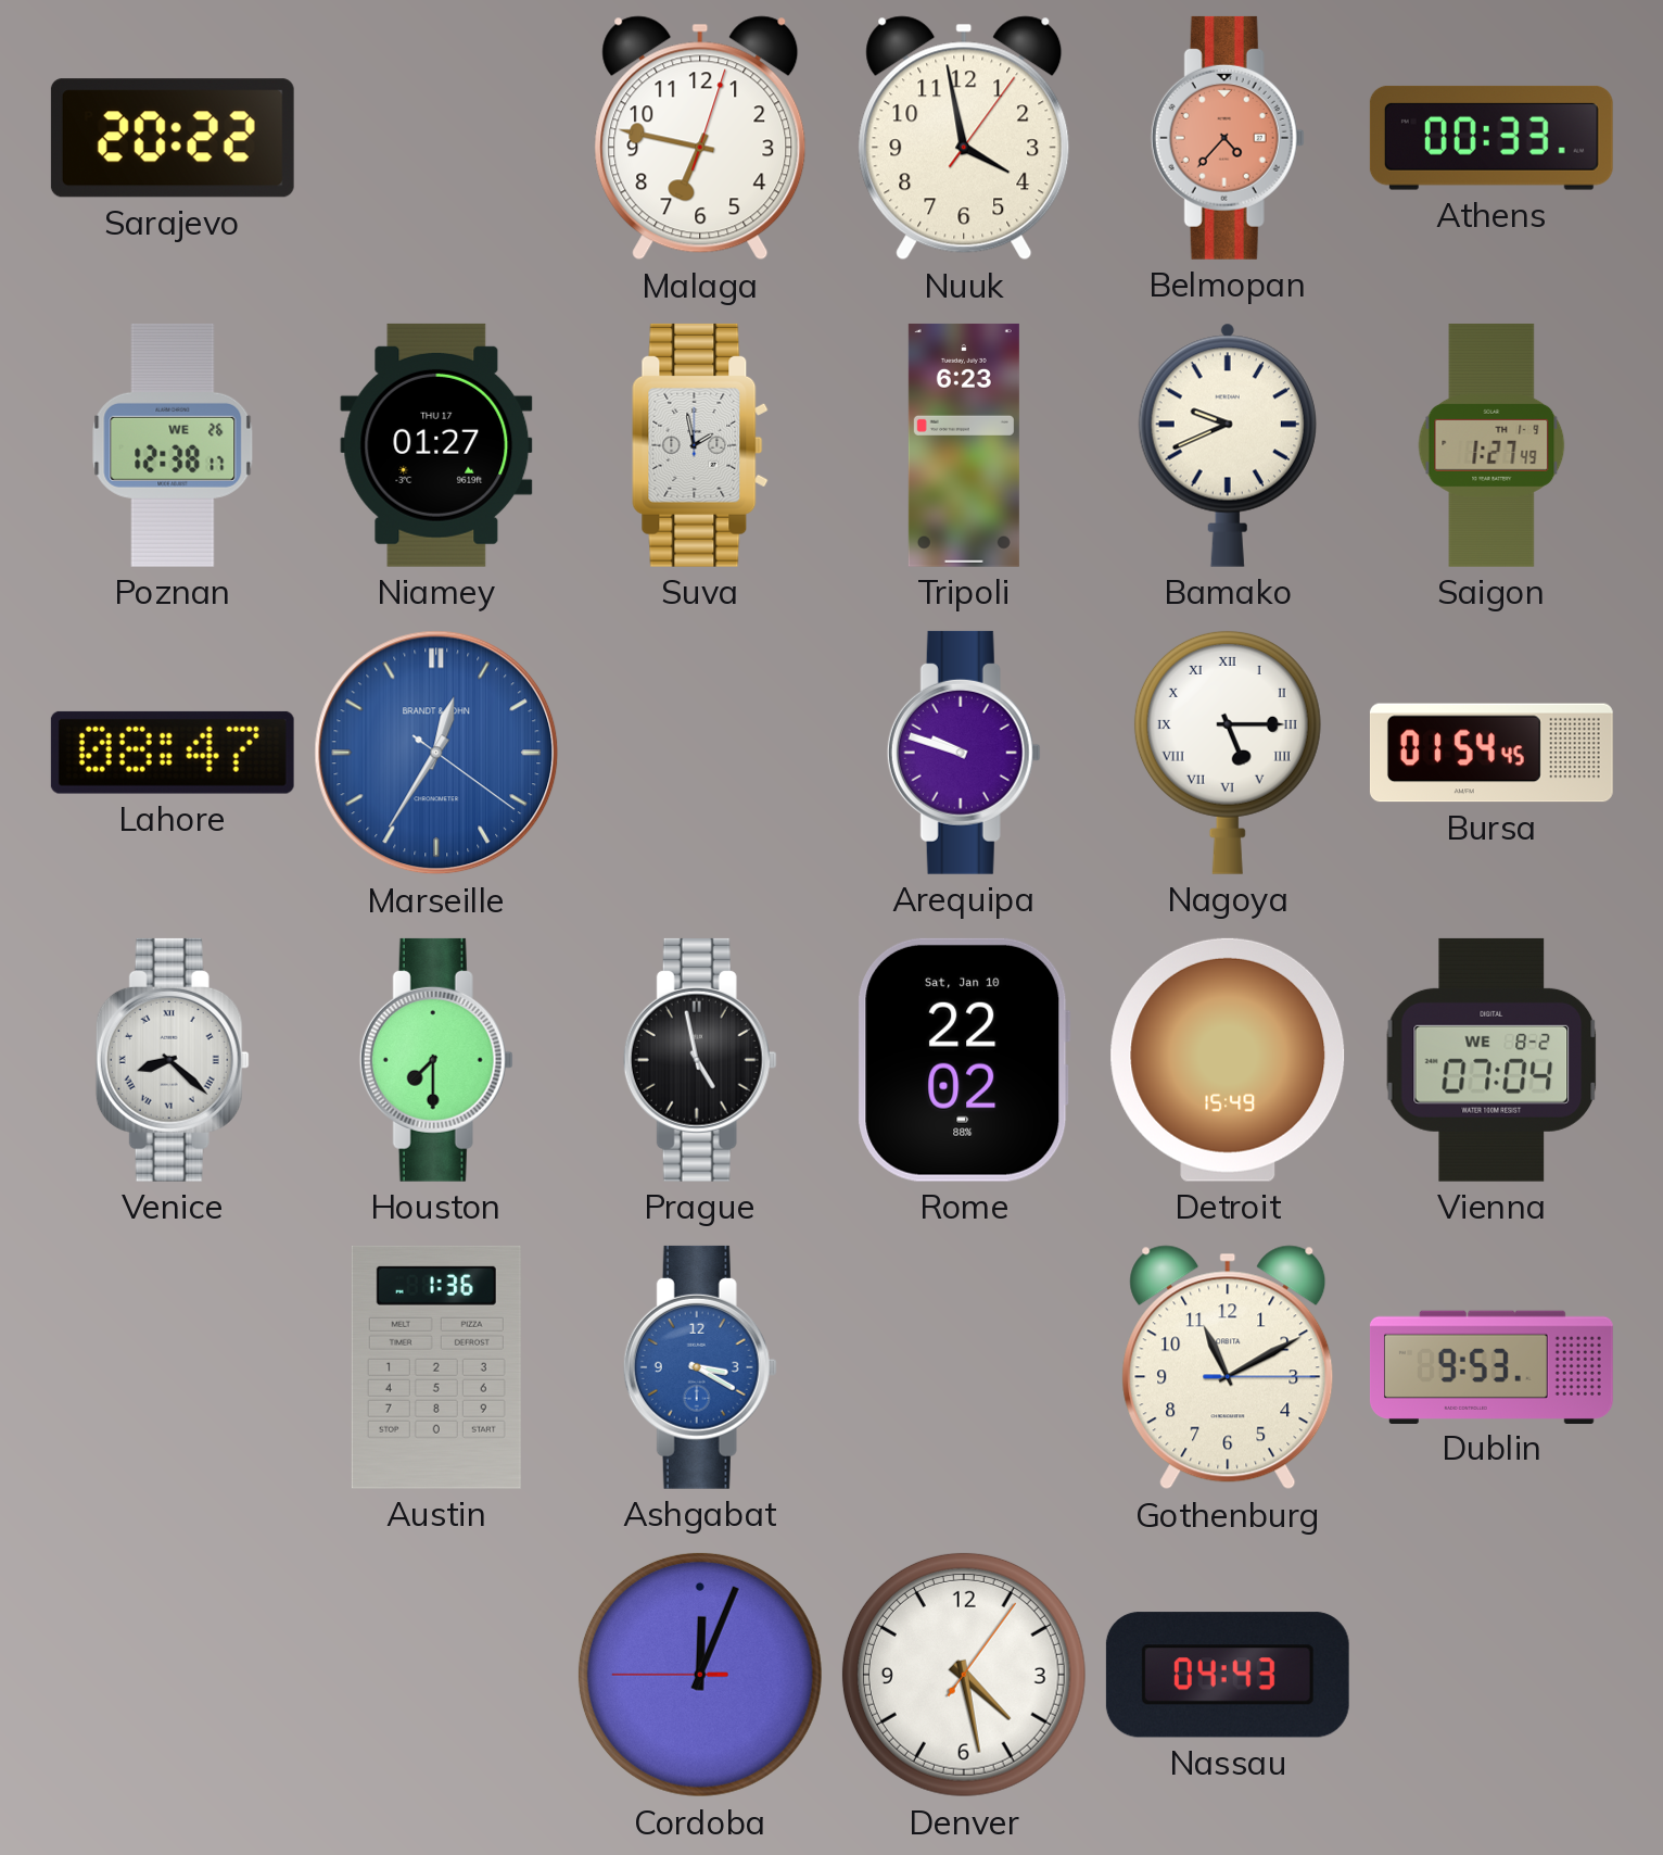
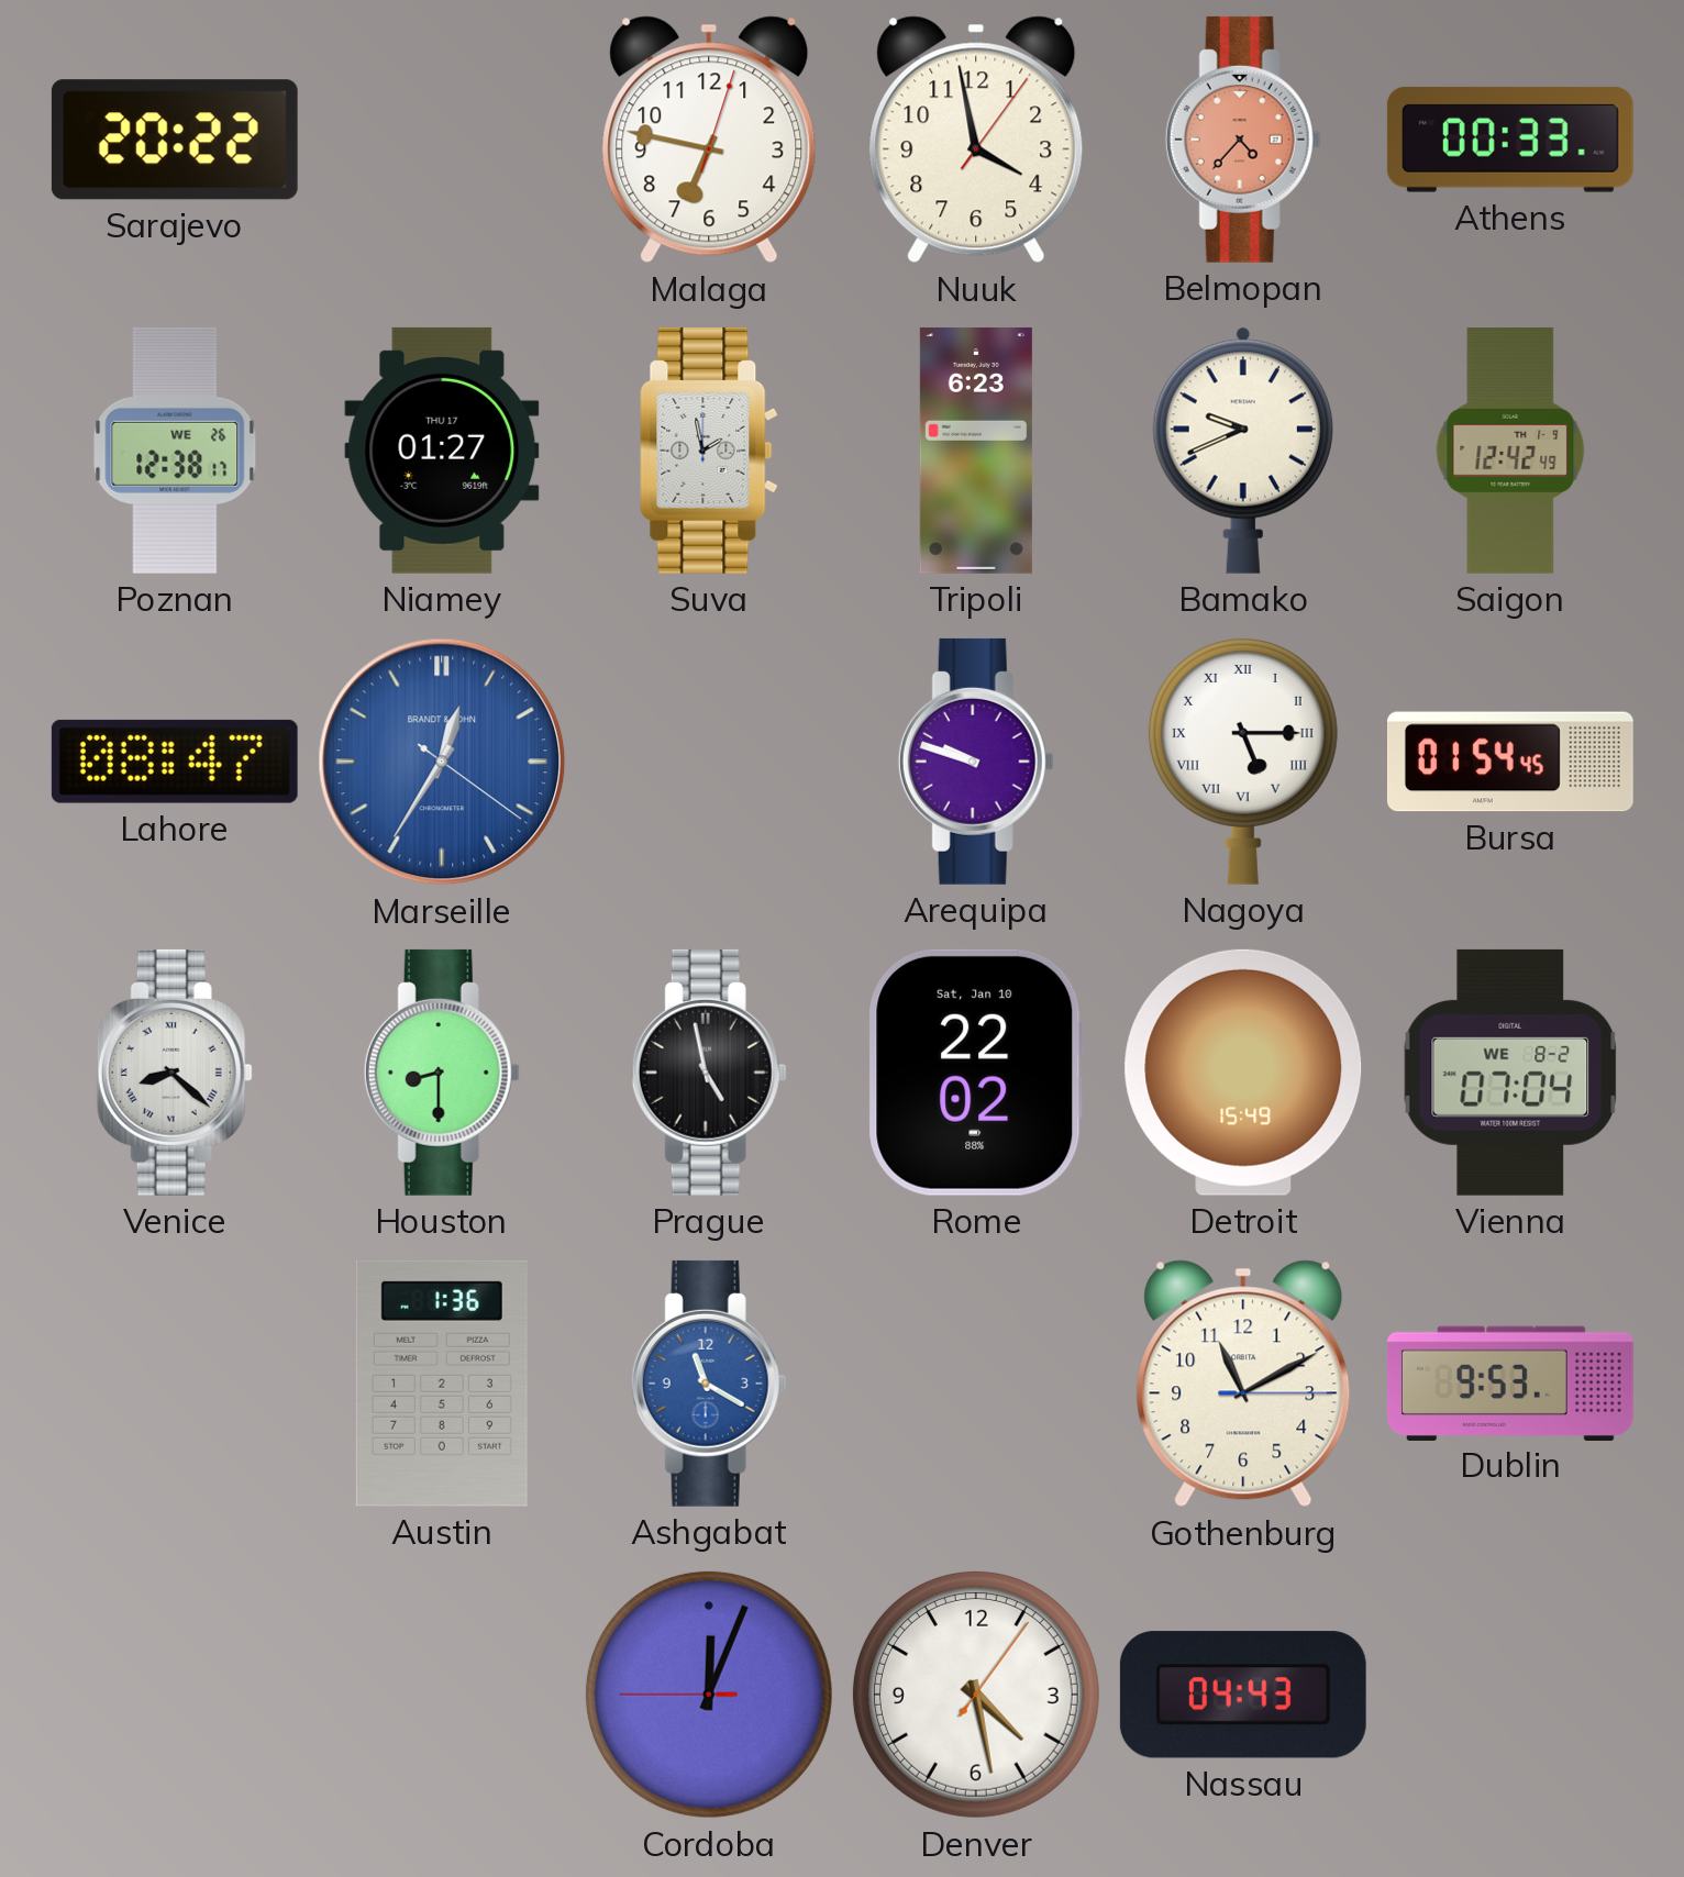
Saigon: 1:27 -> 12:42 (1510, 451)
Houston: 7:30 -> 8:30 (442, 1073)
Ashgabat: 3:20 -> 11:20 (709, 1384)
